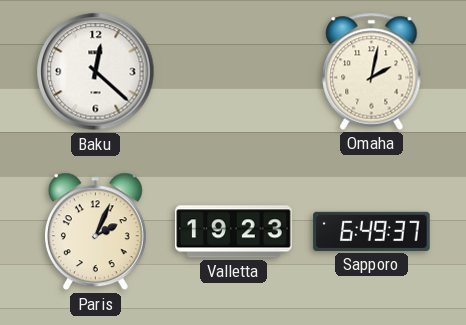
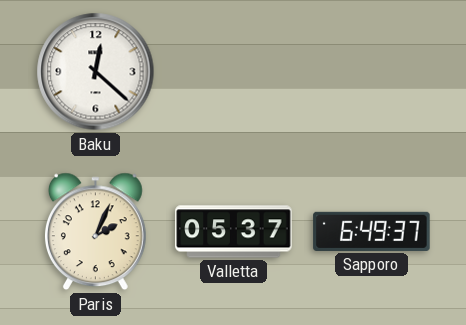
Omaha: 2:02 -> none (372, 71)
Valletta: 19:23 -> 05:37 (234, 232)
